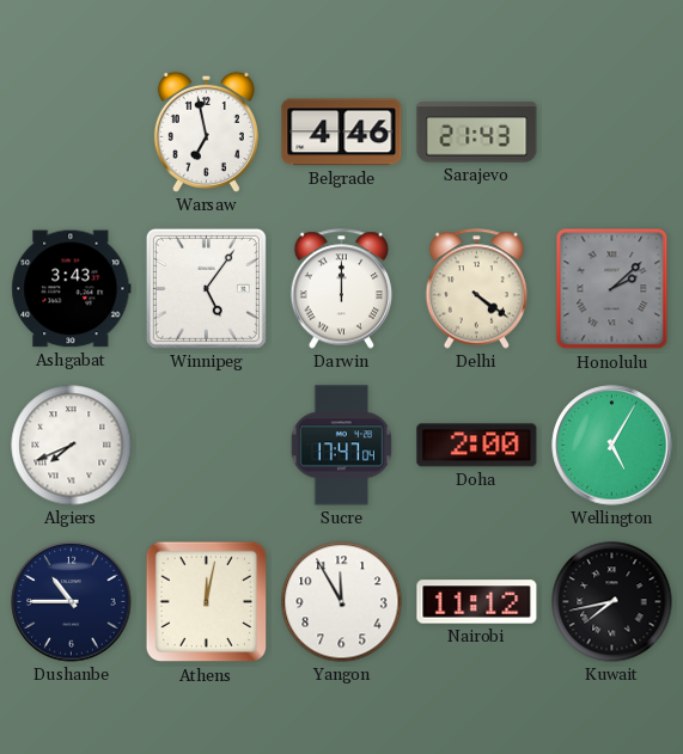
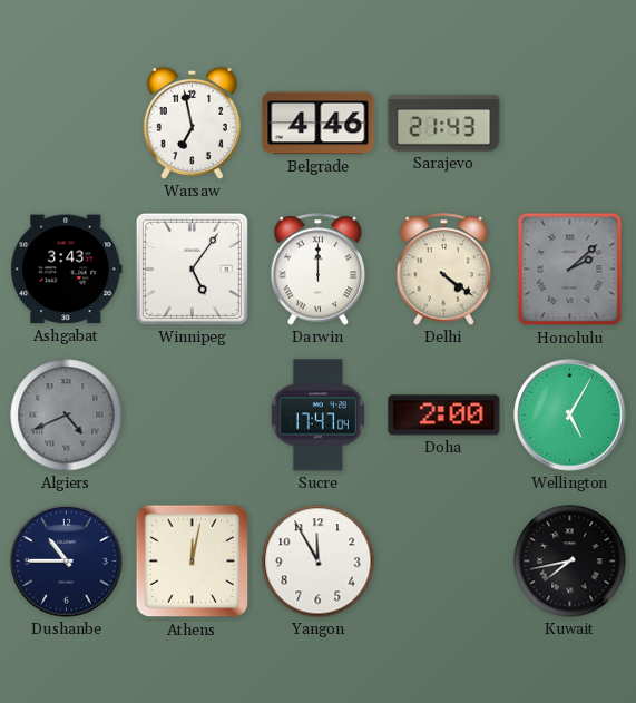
Algiers: 7:41 -> 4:41 (67, 416)
Algiers dial: white -> grey (67, 416)
Nairobi: 11:12 -> none (477, 602)
